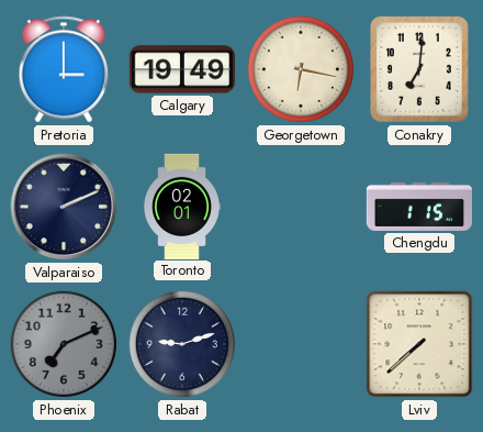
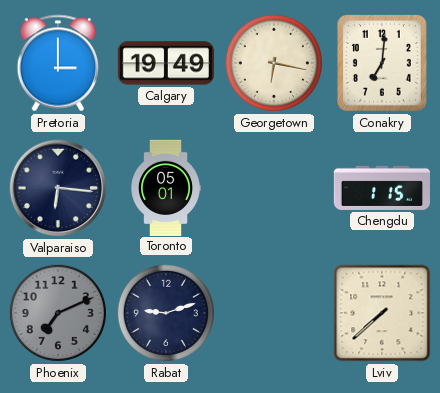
Valparaiso: 2:11 -> 6:16 (58, 188)
Toronto: 02:01 -> 05:01 (166, 188)
